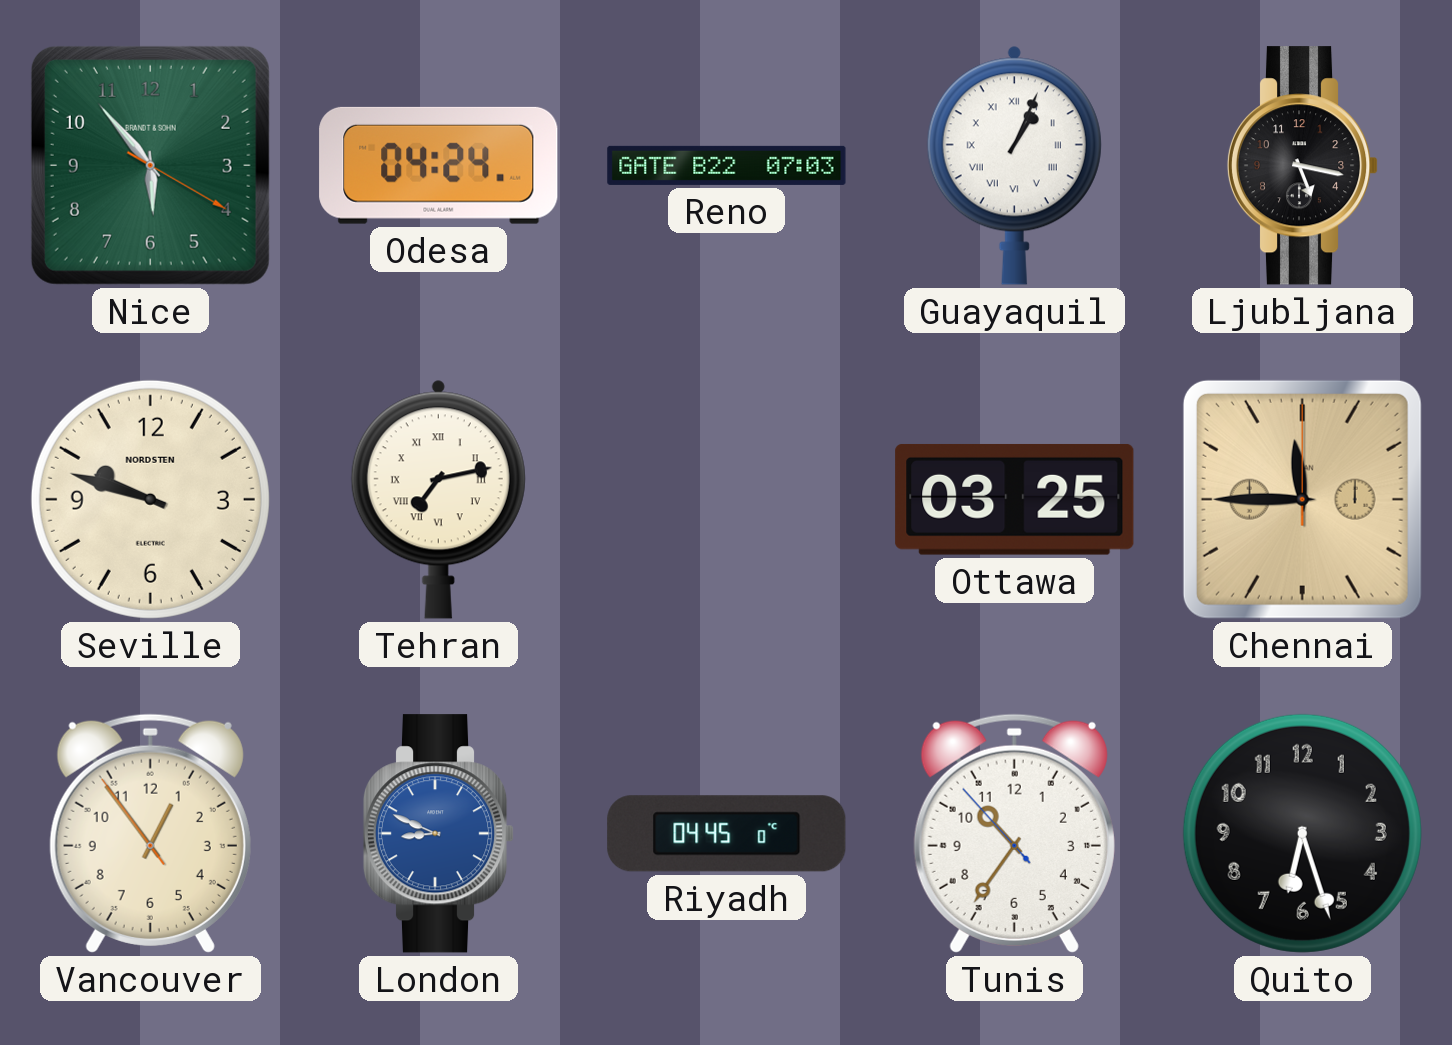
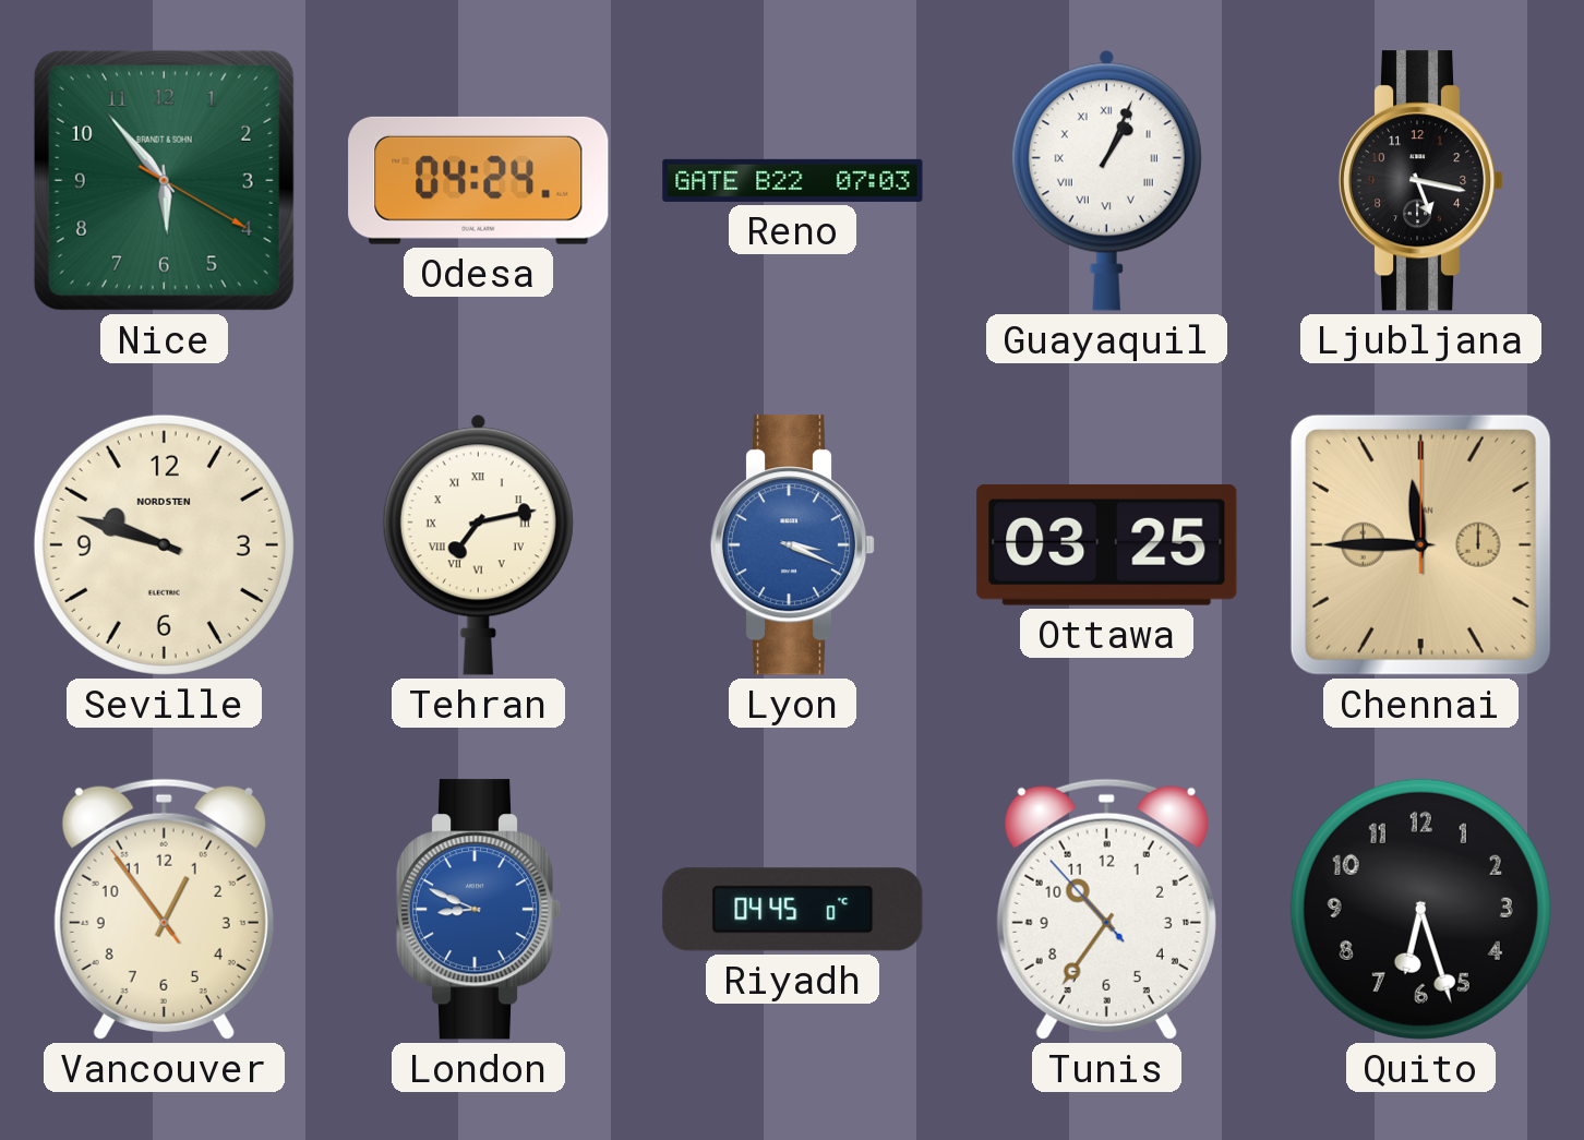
Lyon: none -> 3:19 (793, 545)
